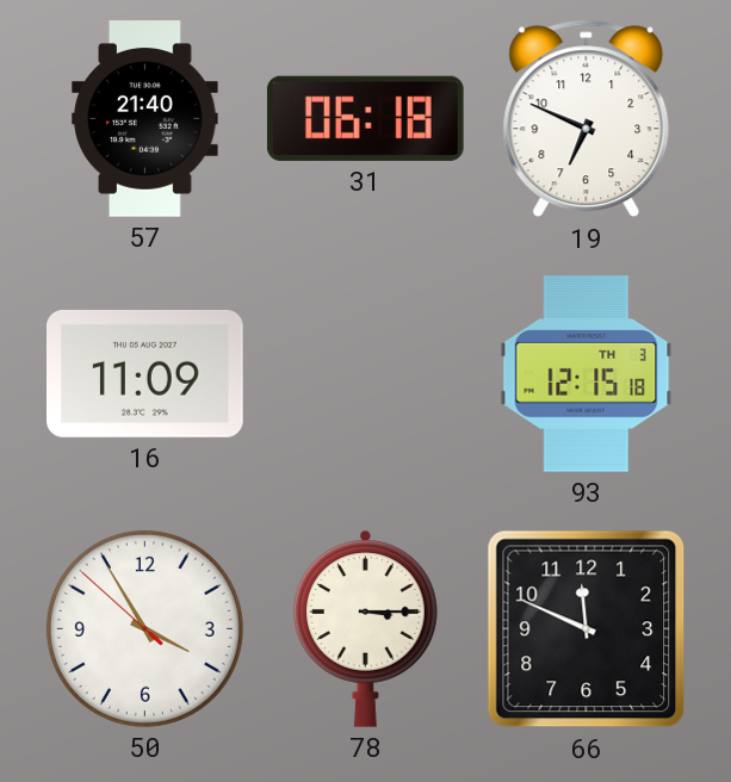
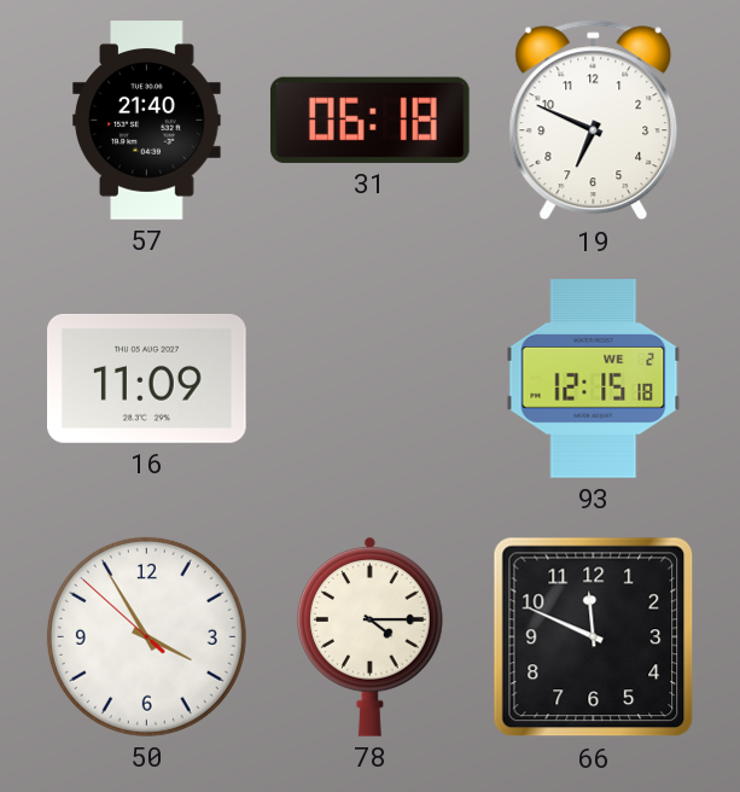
93 date: TH 3 -> WE 2 (594, 379)
78: 3:15 -> 4:15 (371, 636)
